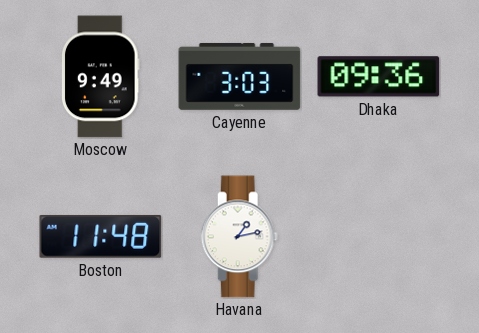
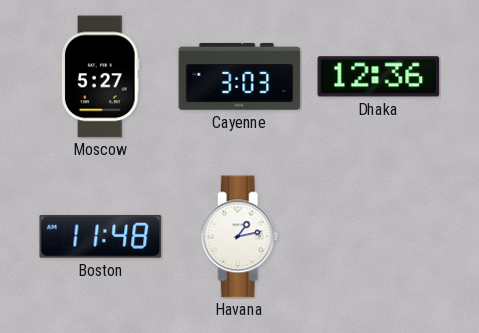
Moscow: 9:49 -> 5:27 (101, 77)
Dhaka: 09:36 -> 12:36 (379, 77)
